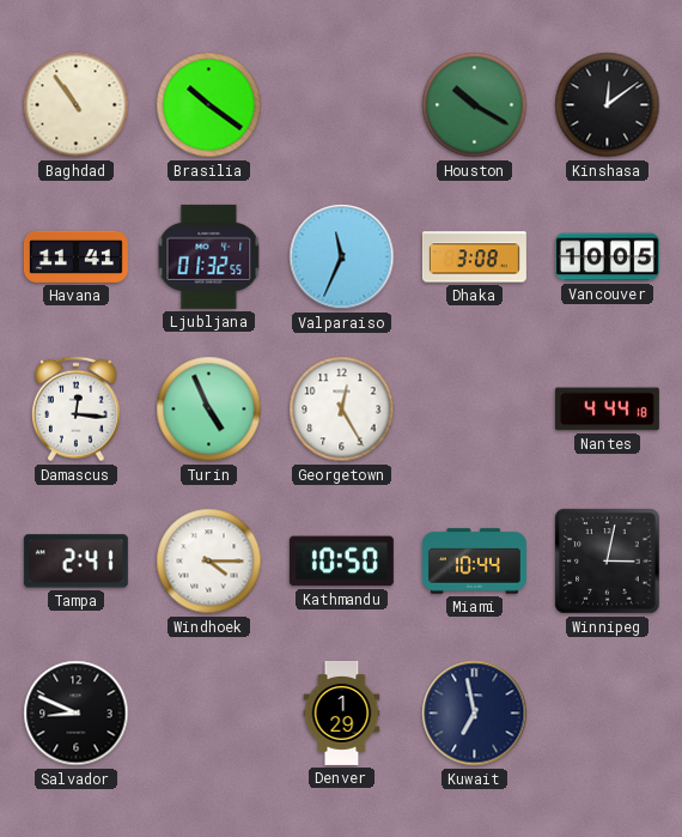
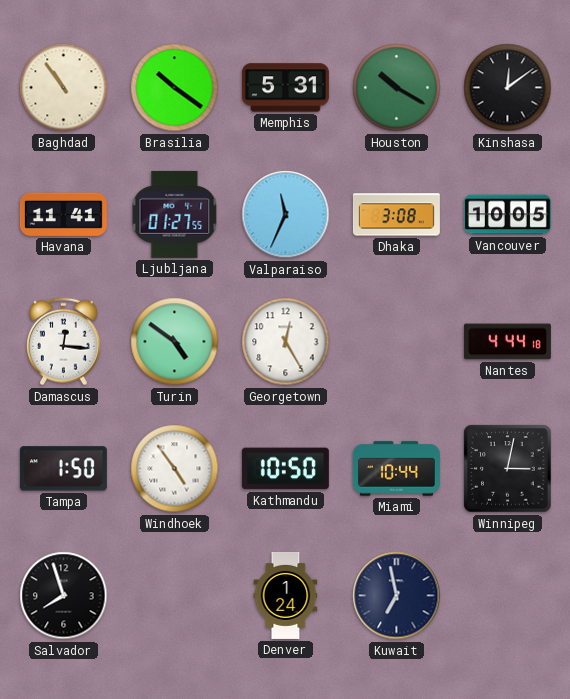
Memphis: none -> 5:31 (285, 88)
Ljubljana: 01:32 -> 01:27 (175, 214)
Turin: 4:56 -> 4:51 (175, 342)
Tampa: 2:41 -> 1:50 (63, 469)
Windhoek: 4:15 -> 4:54 (175, 469)
Salvador: 8:49 -> 7:57 (64, 596)
Denver: 1:29 -> 1:24 (286, 595)
